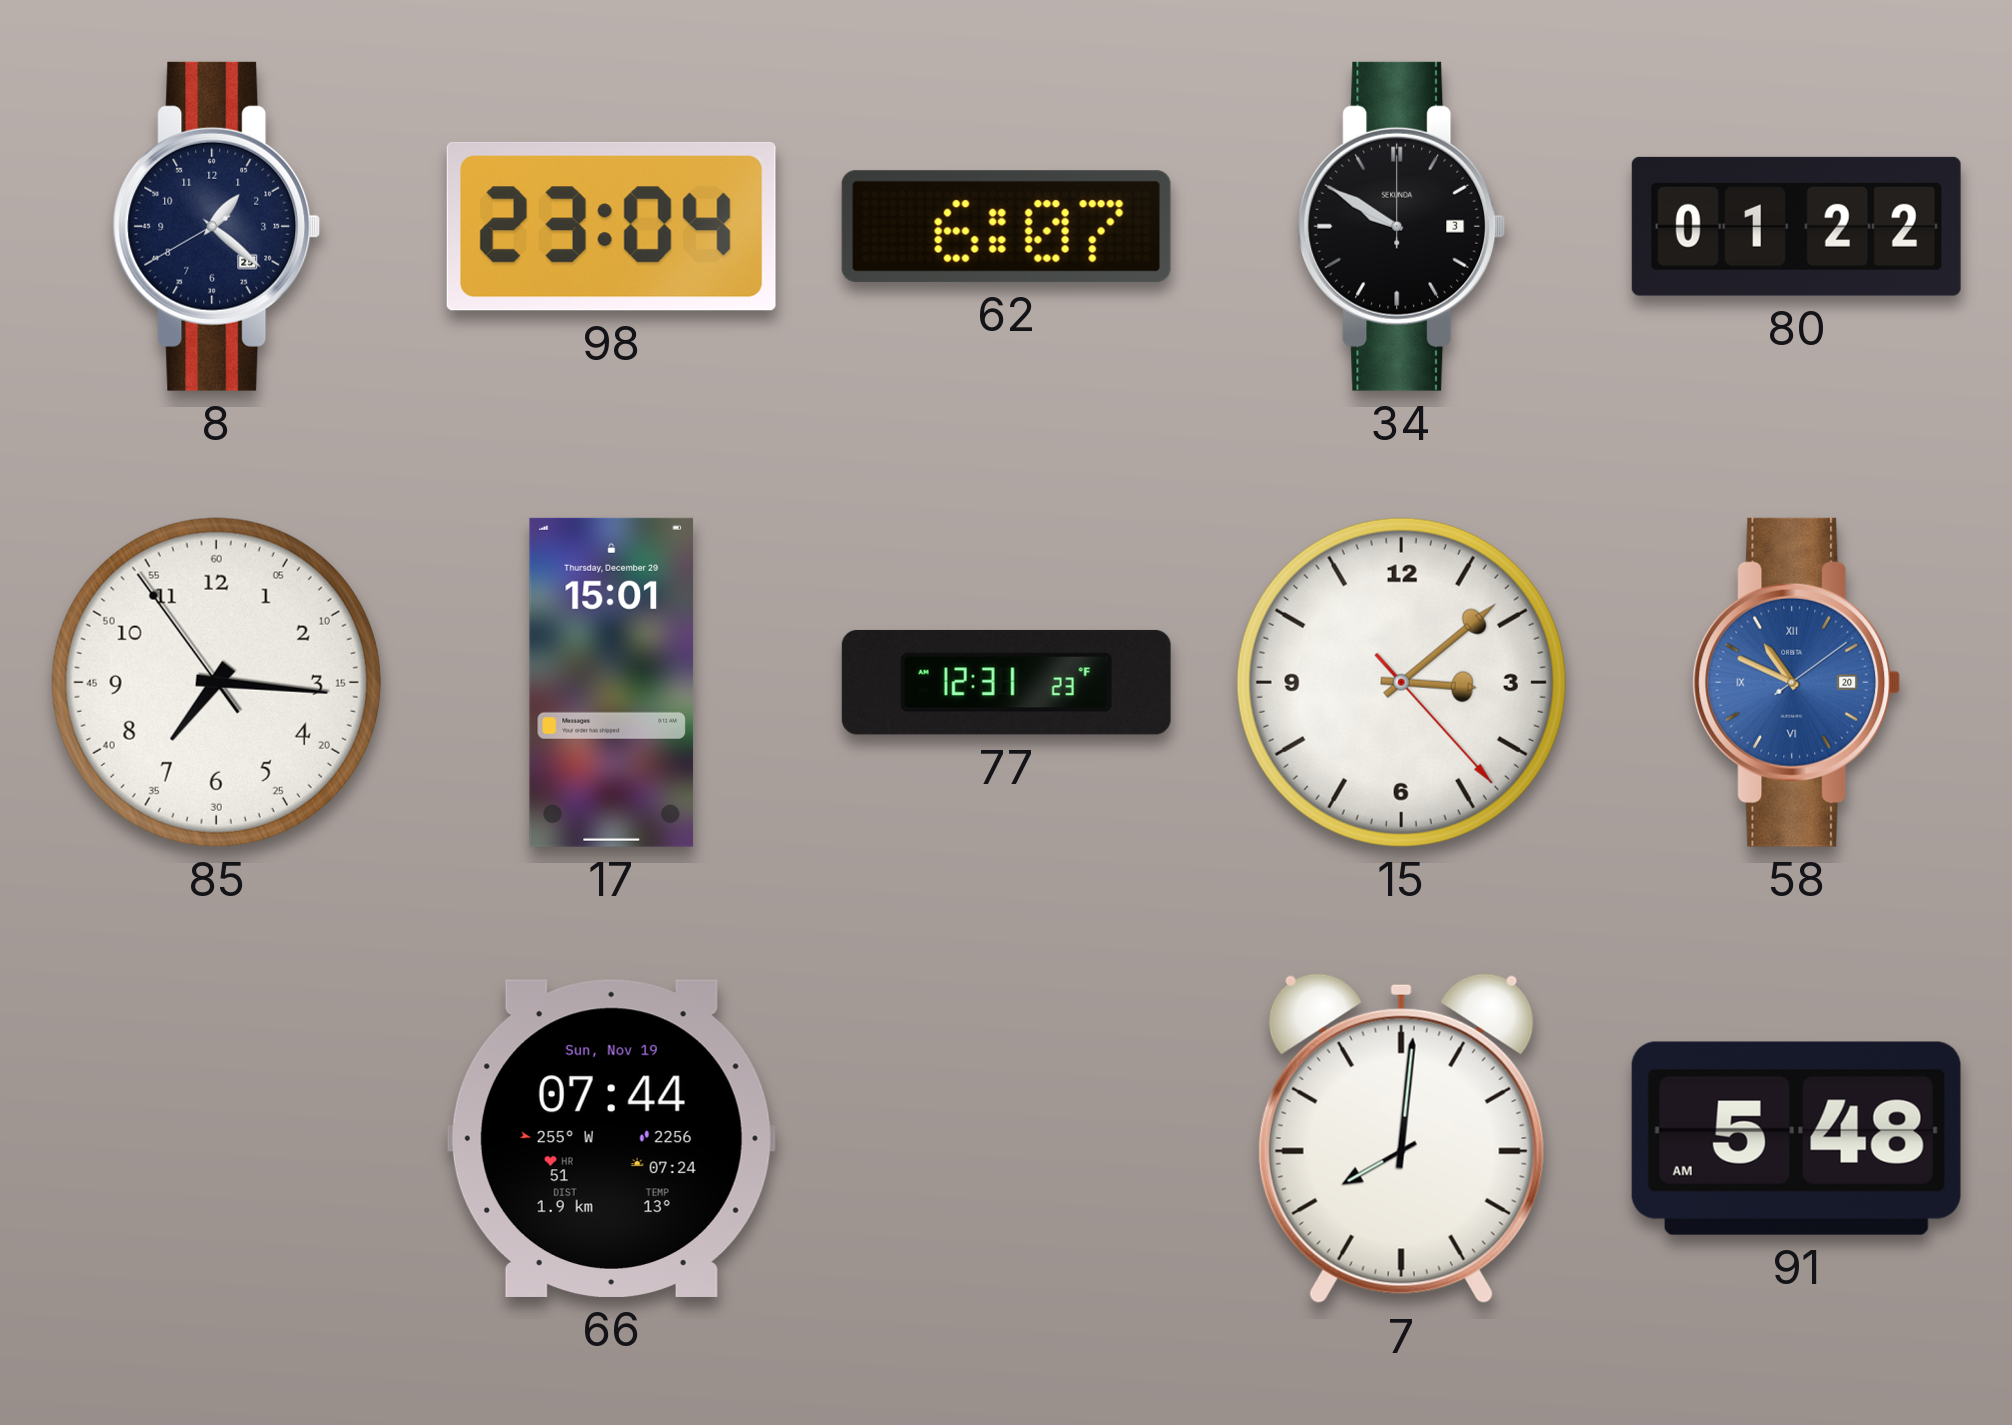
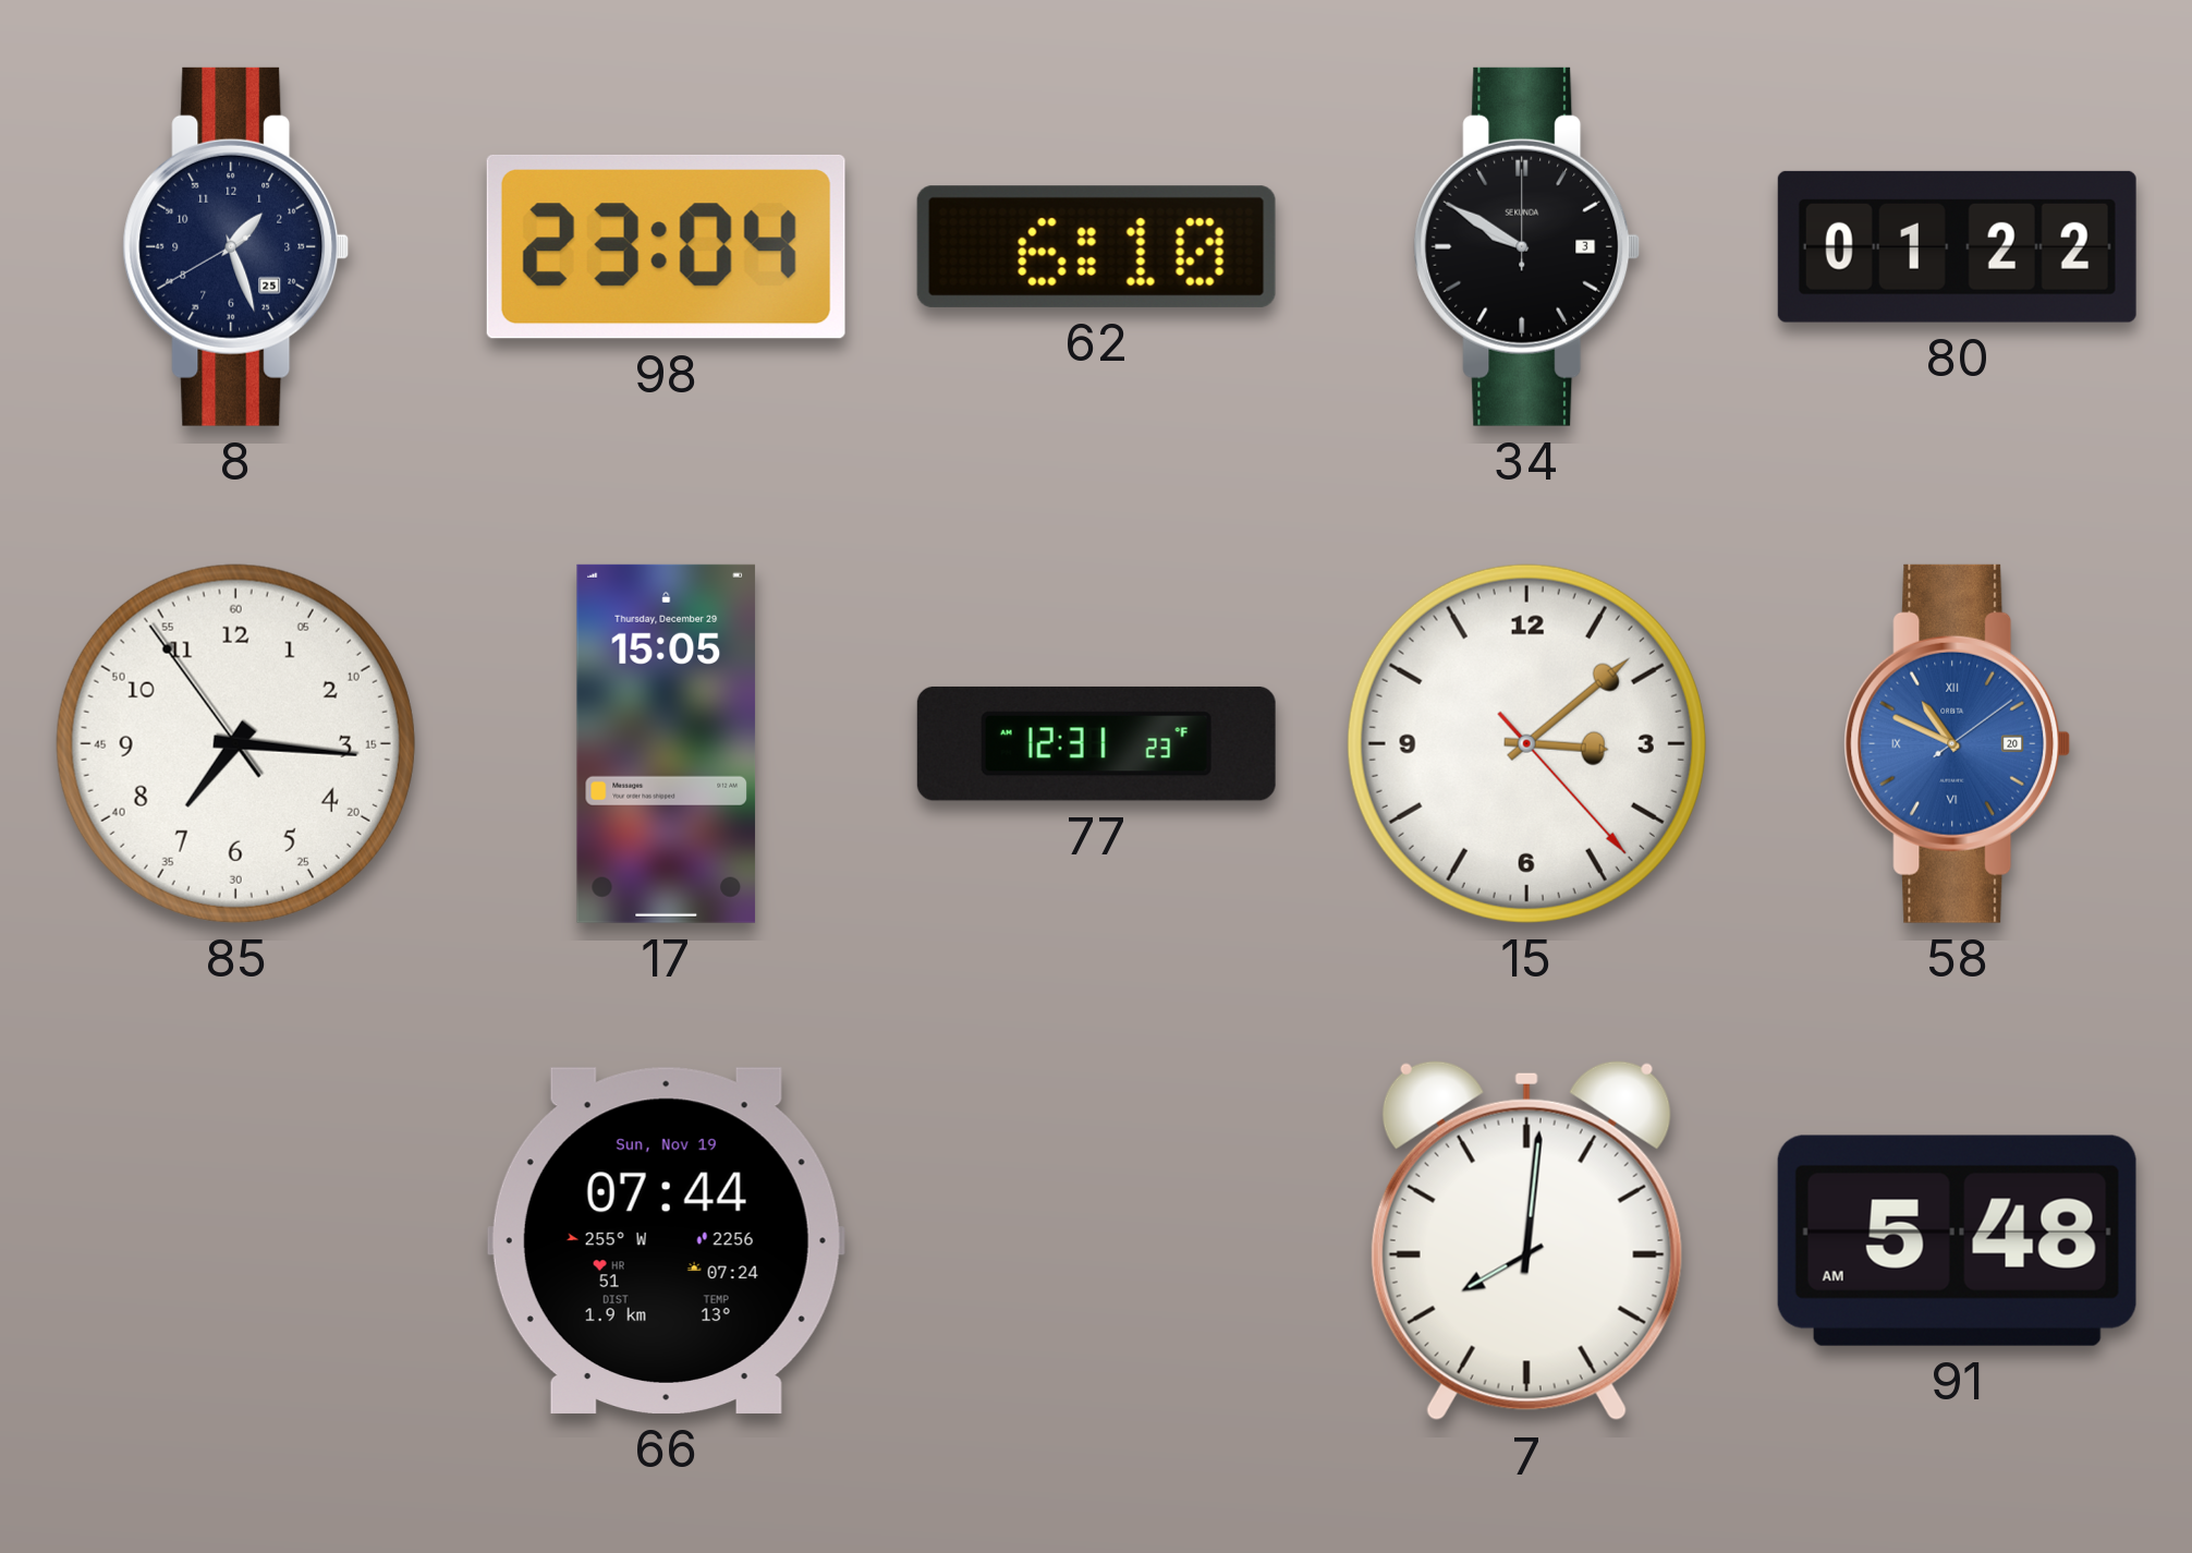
8: 1:21 -> 1:26 (236, 246)
62: 6:07 -> 6:10 (1096, 246)
17: 15:01 -> 15:05 (667, 743)
